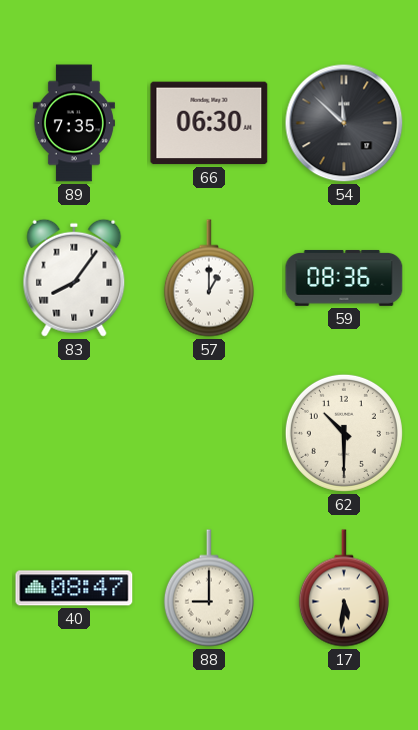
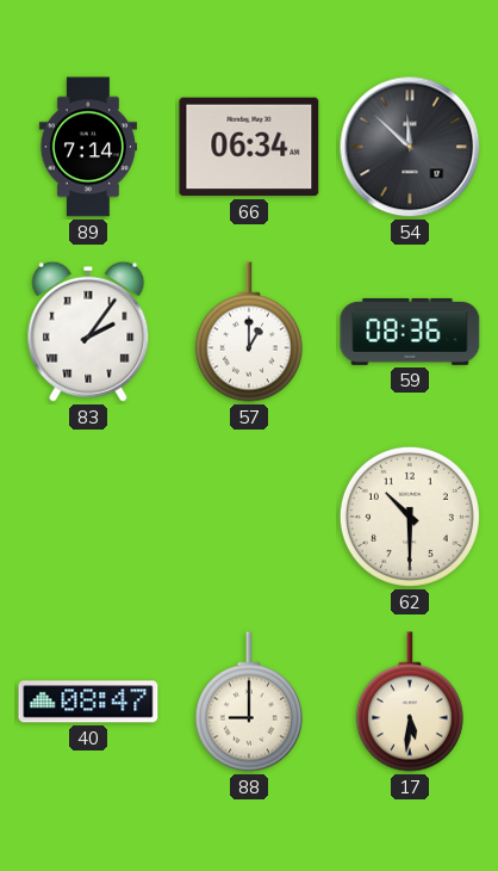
89: 7:35 -> 7:14 (88, 147)
66: 06:30 -> 06:34 (249, 147)
83: 8:06 -> 2:06 (88, 332)
